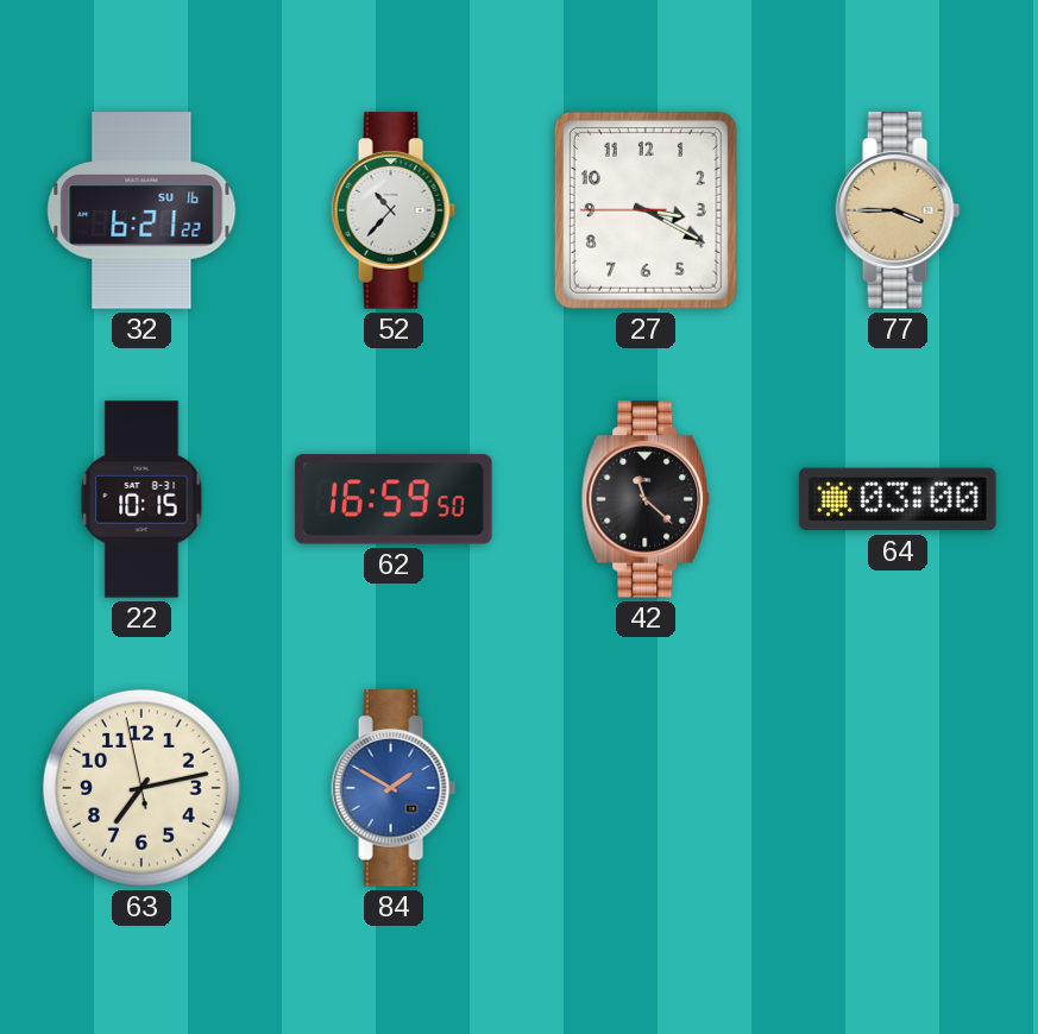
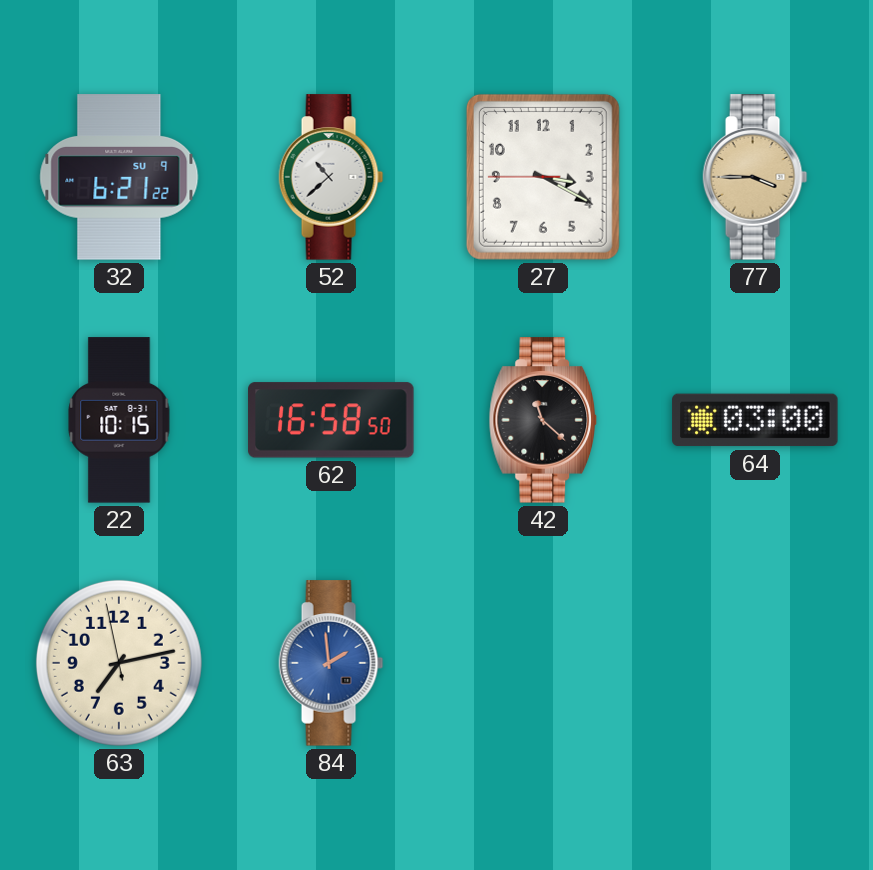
32 date: SU 16 -> SU 9 (119, 177)
52: 10:37 -> 10:38 (331, 177)
62: 16:59 -> 16:58 (331, 420)
84: 1:50 -> 1:59 (331, 663)
